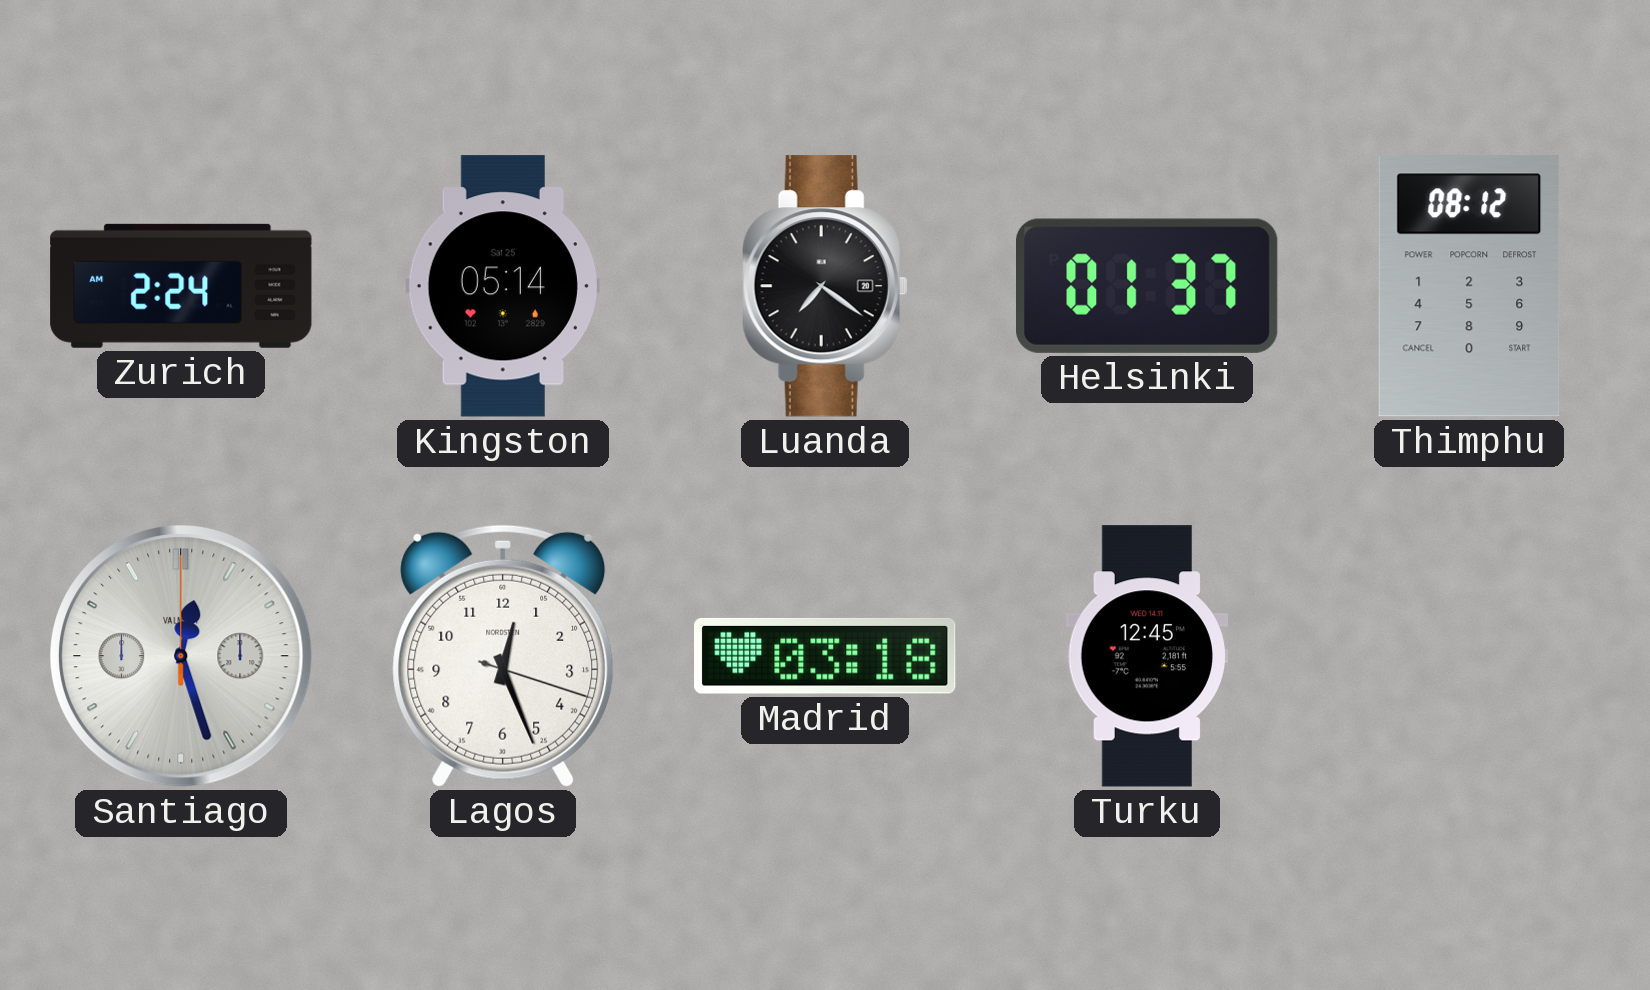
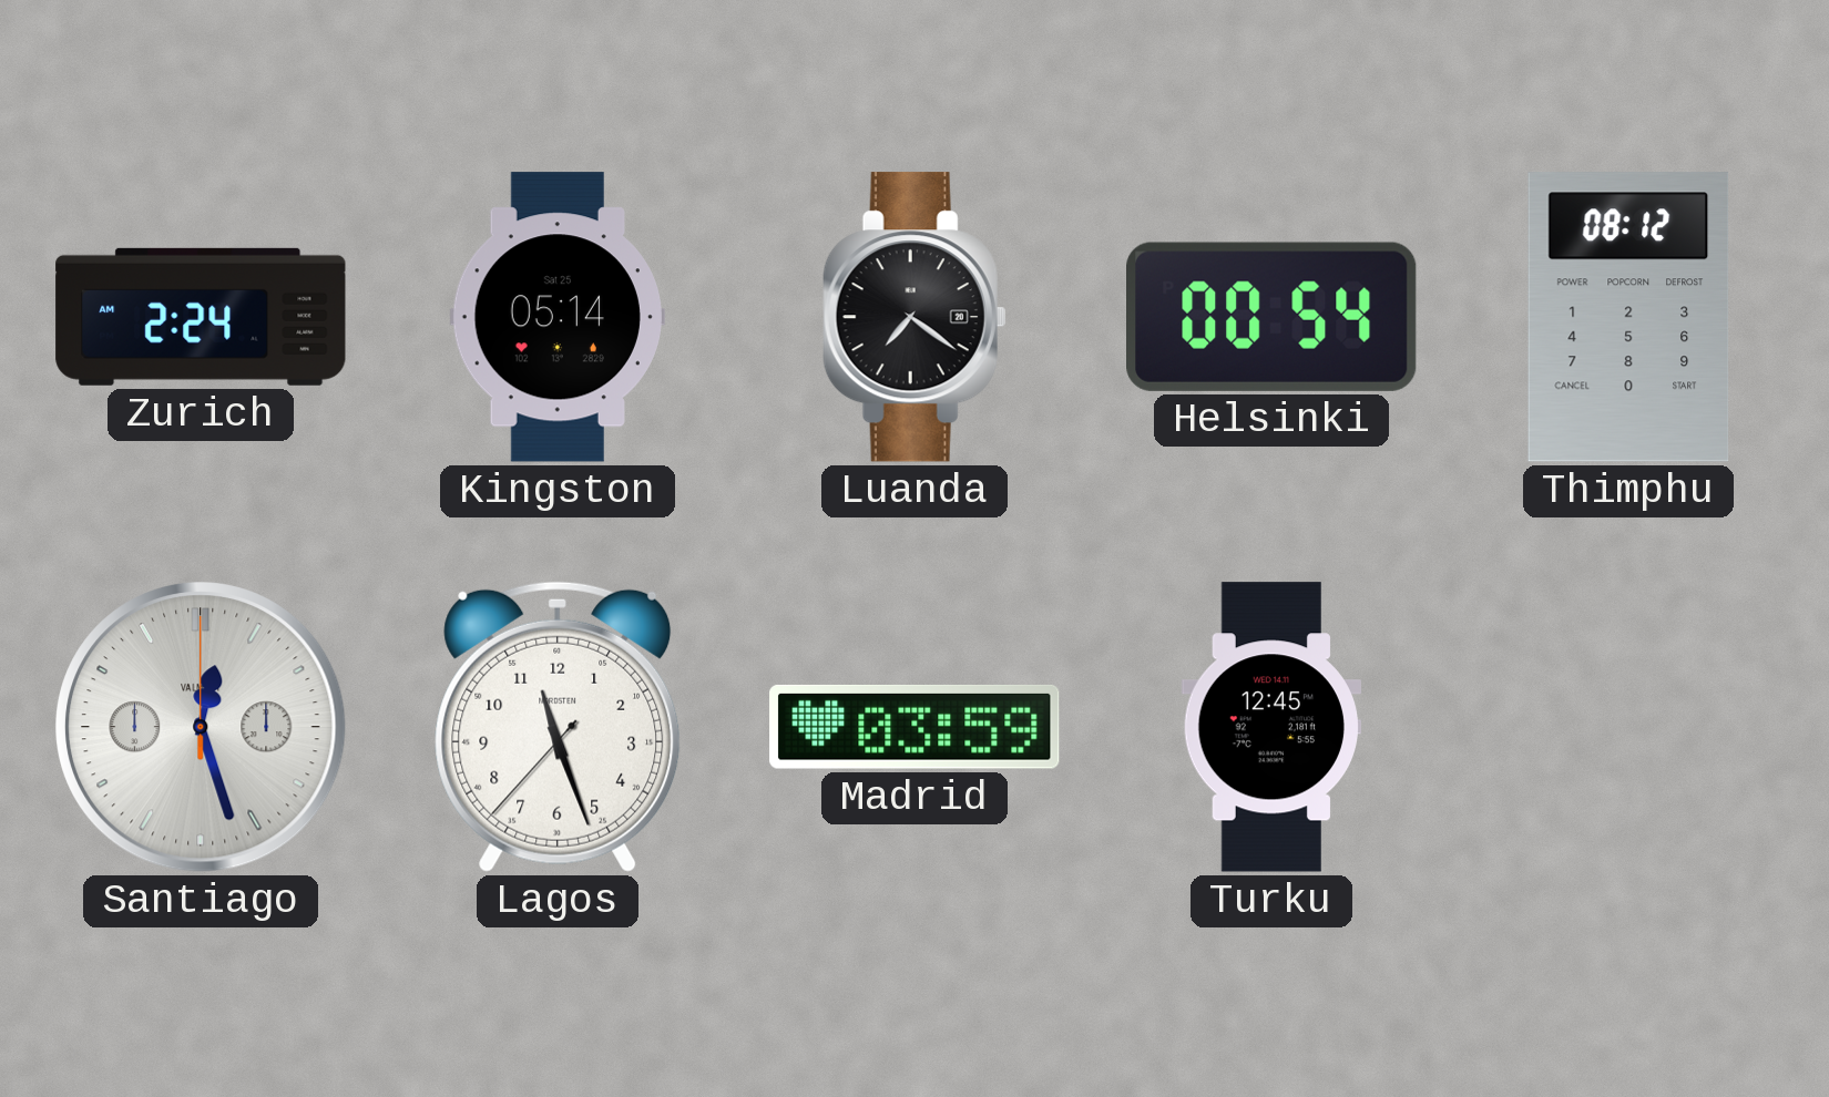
Helsinki: 01:37 -> 00:54 (1273, 317)
Lagos: 12:26 -> 11:26 (558, 727)
Madrid: 03:18 -> 03:59 (914, 727)
